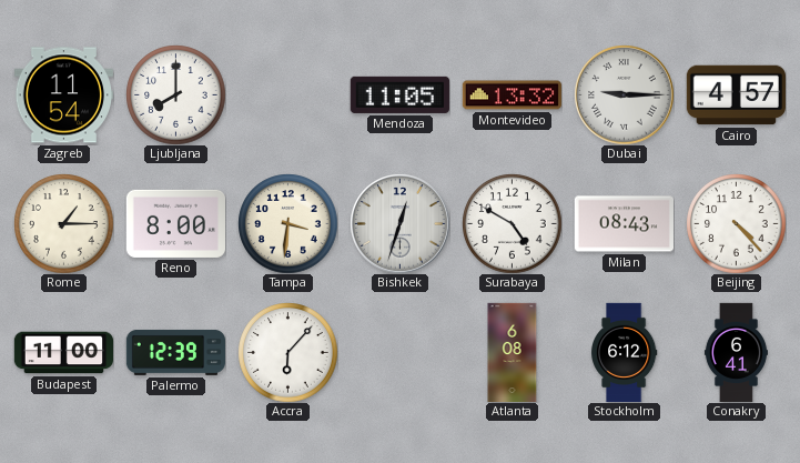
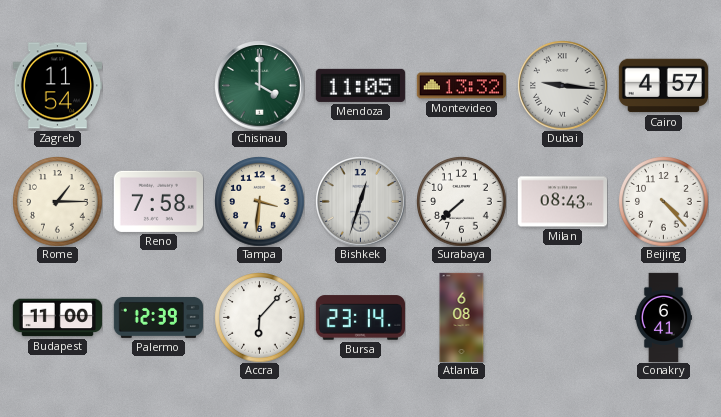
Ljubljana: 8:00 -> none (175, 94)
Chisinau: none -> 4:00 (259, 85)
Dubai: 9:15 -> 9:16 (562, 85)
Reno: 8:00 -> 7:58 (158, 201)
Surabaya: 4:50 -> 7:38 (461, 201)
Bursa: none -> 23:14 (360, 318)
Stockholm: 6:12 -> none (624, 352)
